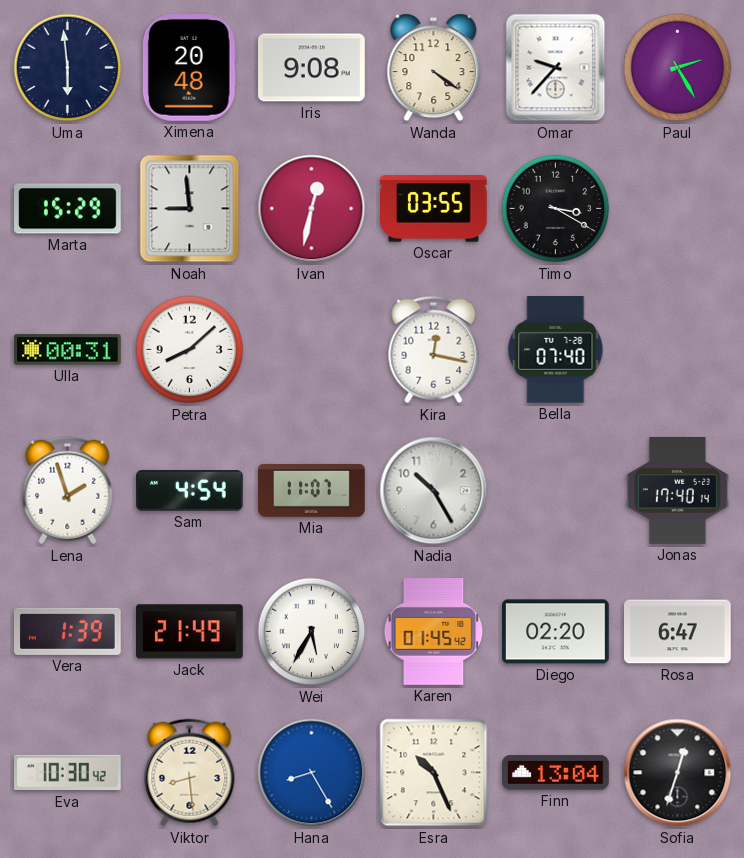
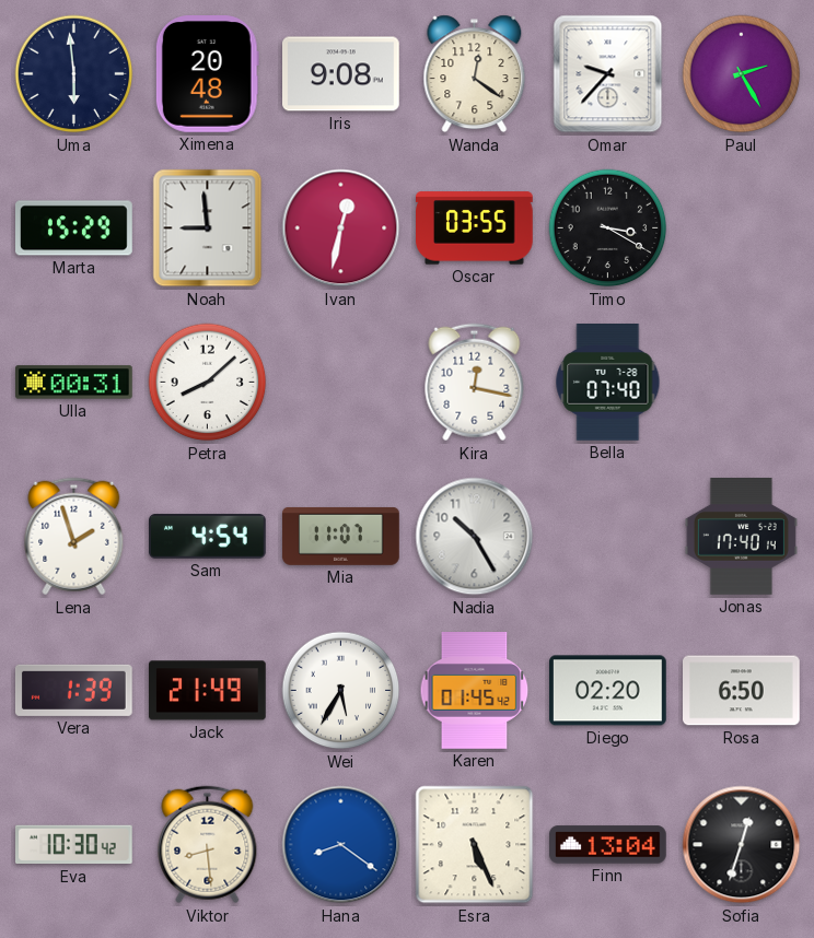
Wanda: 4:21 -> 12:21 (475, 74)
Rosa: 6:47 -> 6:50 (742, 691)
Hana: 8:25 -> 8:21 (341, 845)
Esra: 10:26 -> 5:26 (475, 845)
